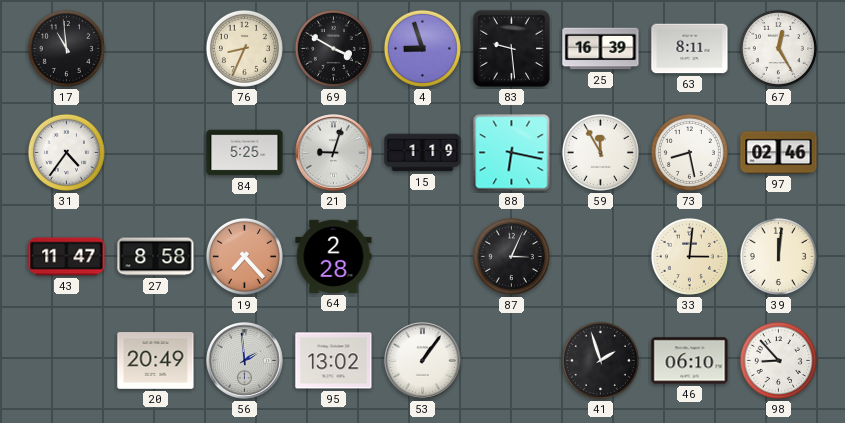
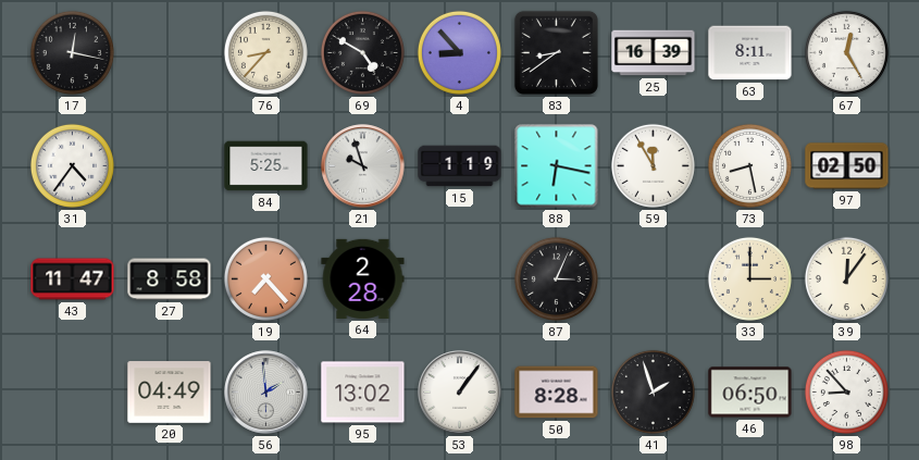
17: 10:59 -> 12:17 (72, 52)
76: 8:34 -> 8:37 (265, 52)
69: 3:50 -> 4:50 (362, 52)
4: 8:57 -> 8:53 (459, 52)
83: 9:29 -> 8:39 (556, 52)
21: 9:03 -> 9:57 (363, 166)
97: 02:46 -> 02:50 (847, 166)
33: 3:01 -> 3:00 (749, 278)
39: 12:01 -> 12:06 (846, 278)
20: 20:49 -> 04:49 (170, 393)
50: none -> 8:28 (557, 393)
46: 06:10 -> 06:50 (750, 393)
